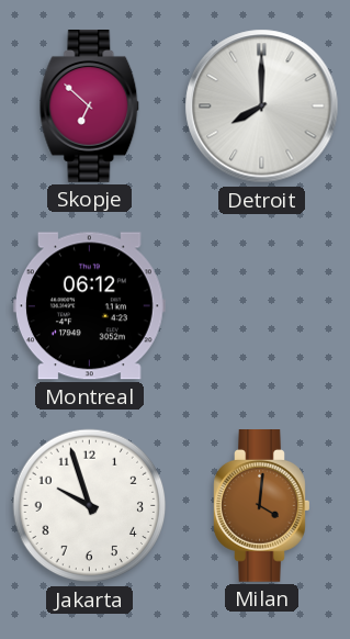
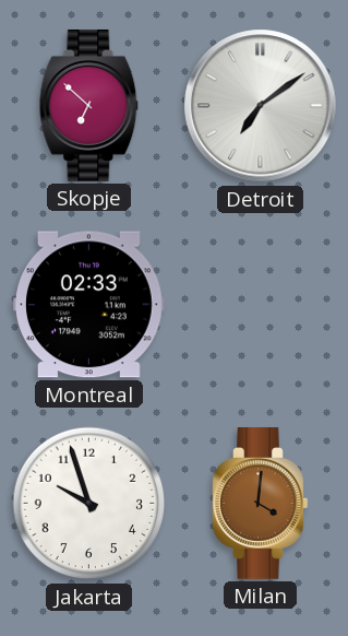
Detroit: 8:00 -> 7:09 (261, 106)
Montreal: 06:12 -> 02:33 (88, 305)
